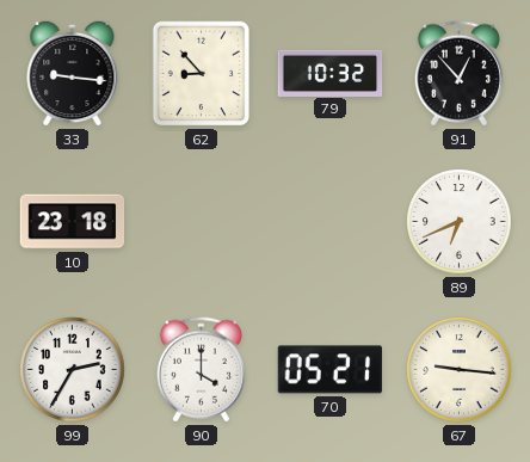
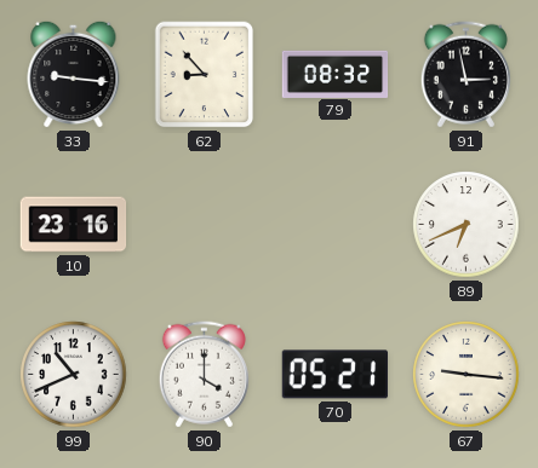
79: 10:32 -> 08:32 (336, 74)
91: 12:53 -> 2:58 (465, 75)
10: 23:18 -> 23:16 (74, 225)
99: 2:35 -> 10:41 (74, 375)
